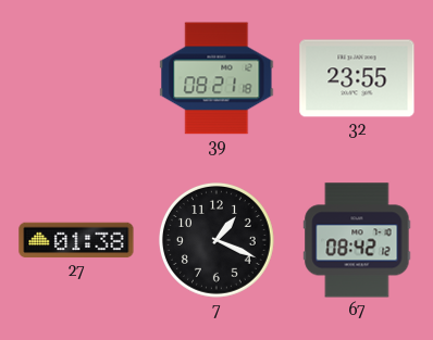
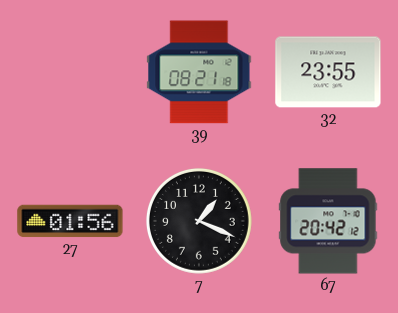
27: 01:38 -> 01:56 (70, 221)
67: 08:42 -> 20:42 (328, 221)
